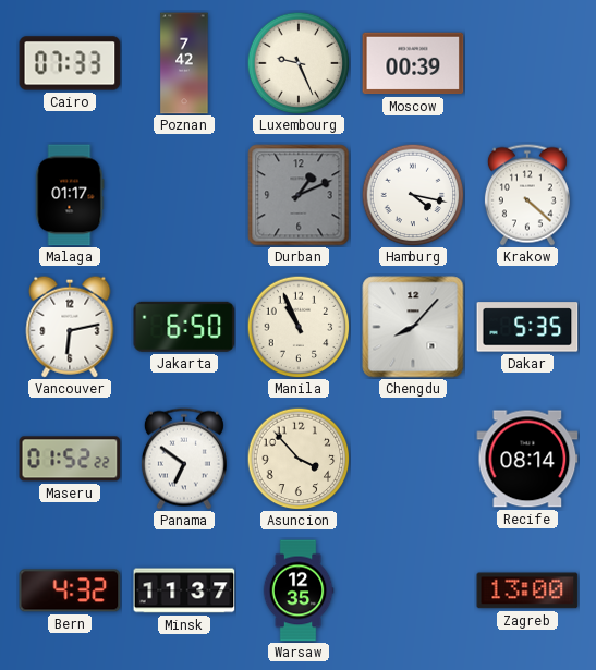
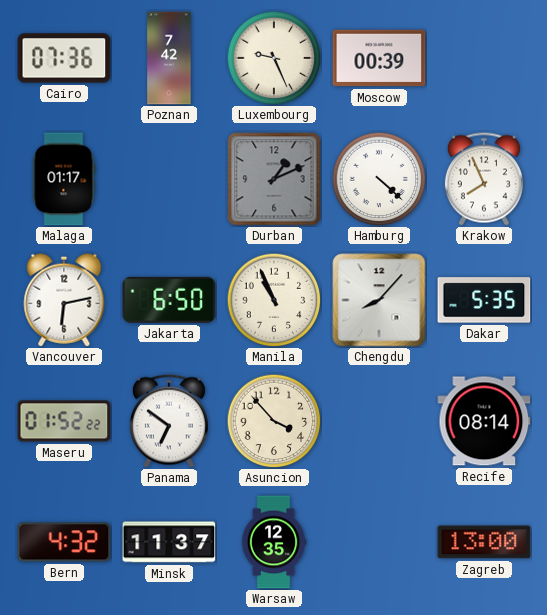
Cairo: 07:33 -> 07:36 (64, 58)
Hamburg: 4:17 -> 4:22 (379, 179)
Krakow: 4:22 -> 7:56 (484, 179)
